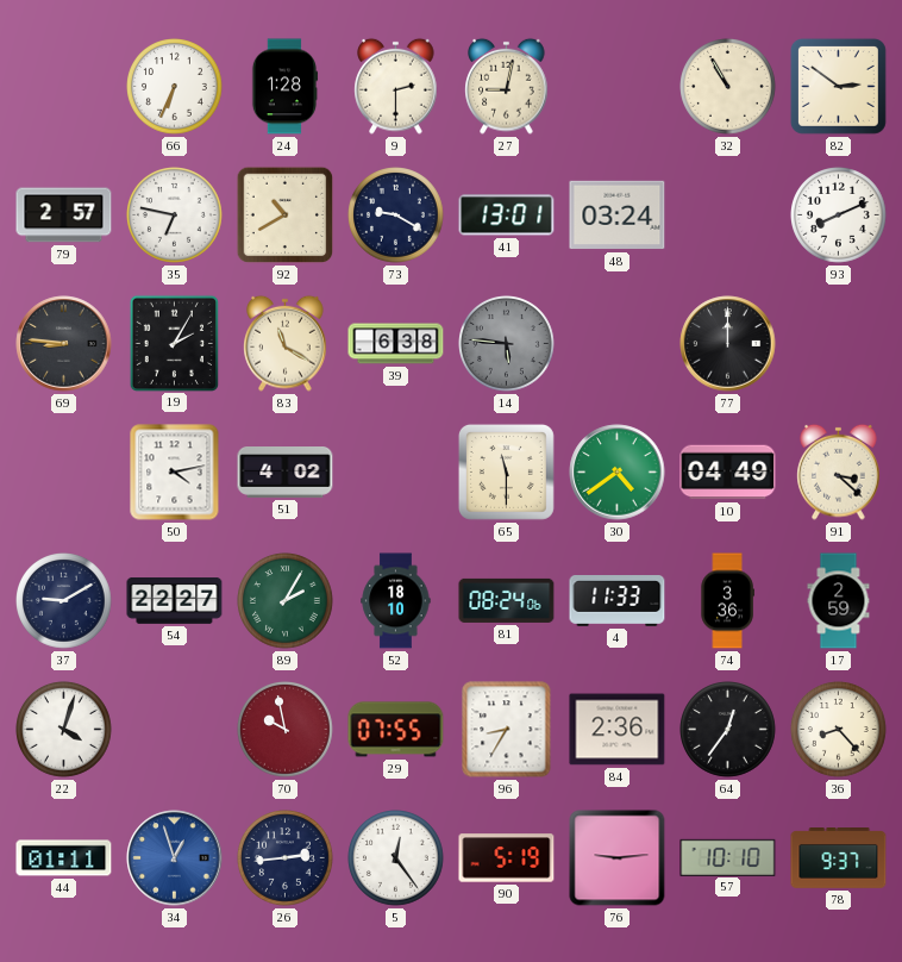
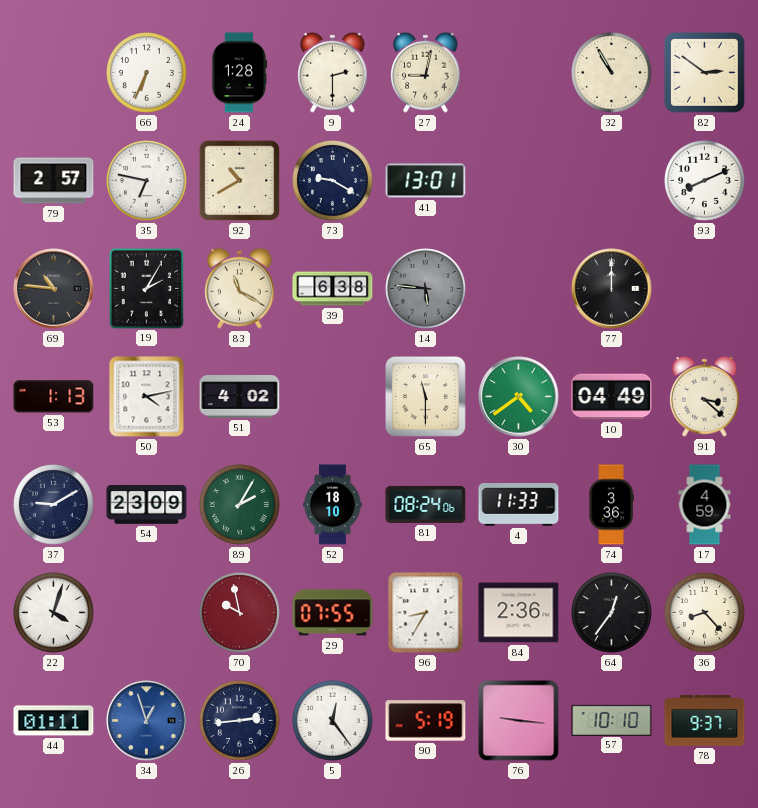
48: 03:24 -> none (618, 215)
69: 8:46 -> 10:46 (54, 289)
53: none -> 1:13 (54, 397)
54: 22:27 -> 23:09 (147, 505)
17: 2:59 -> 4:59 (705, 505)
76: 9:14 -> 9:16 (519, 721)
